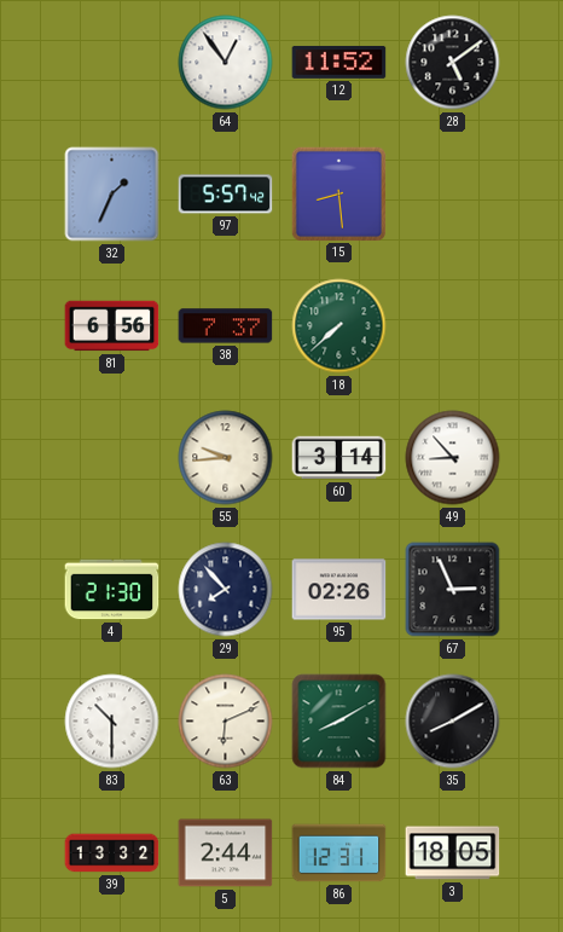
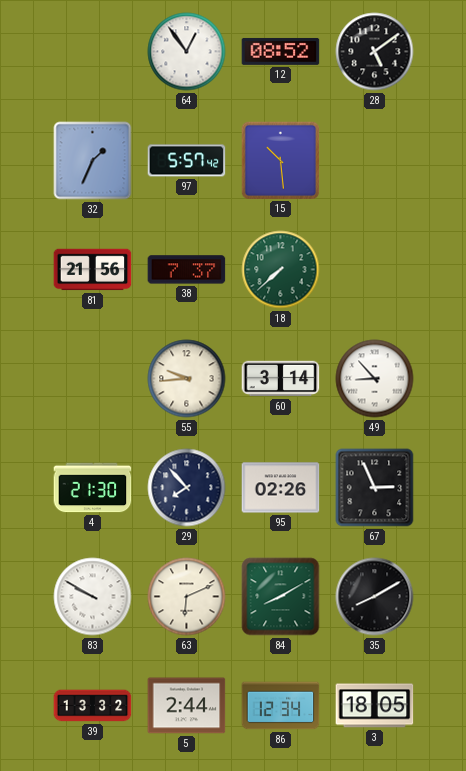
12: 11:52 -> 08:52 (281, 51)
15: 8:29 -> 10:29 (280, 160)
81: 6:56 -> 21:56 (93, 270)
83: 10:30 -> 9:50 (93, 597)
86: 12:31 -> 12:34 (281, 706)
